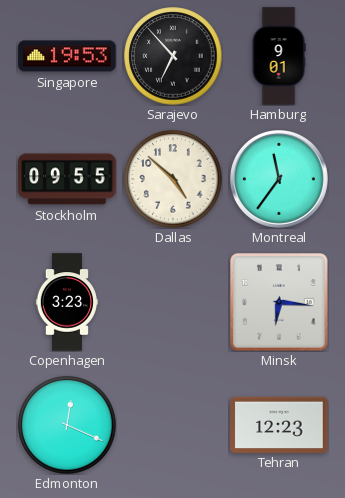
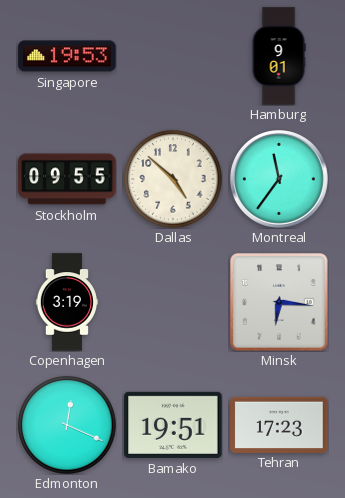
Sarajevo: 6:53 -> none (173, 56)
Copenhagen: 3:23 -> 3:19 (66, 302)
Bamako: none -> 19:51 (173, 425)
Tehran: 12:23 -> 17:23 (279, 424)
